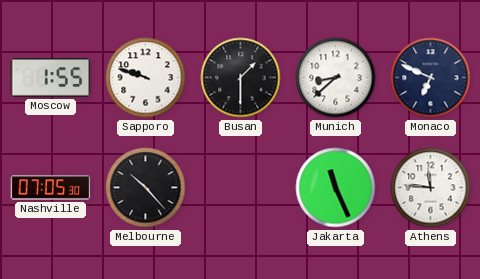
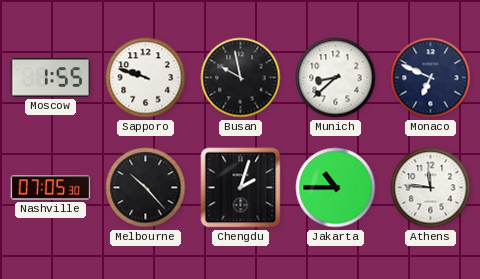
Busan: 1:30 -> 9:58 (241, 78)
Chengdu: none -> 2:03 (241, 188)
Jakarta: 11:26 -> 10:45 (336, 188)
